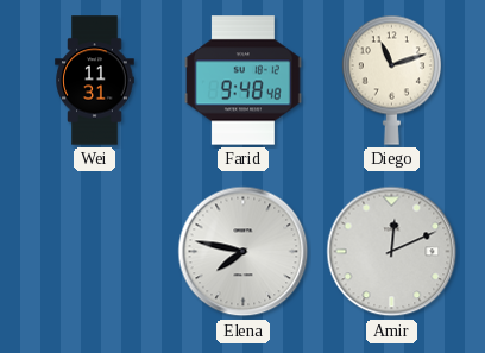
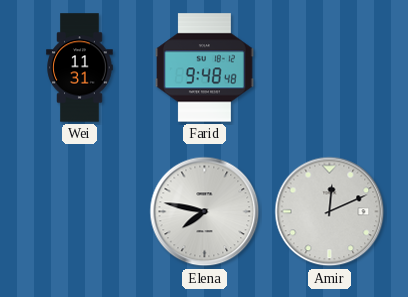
Diego: 11:12 -> none (391, 80)
